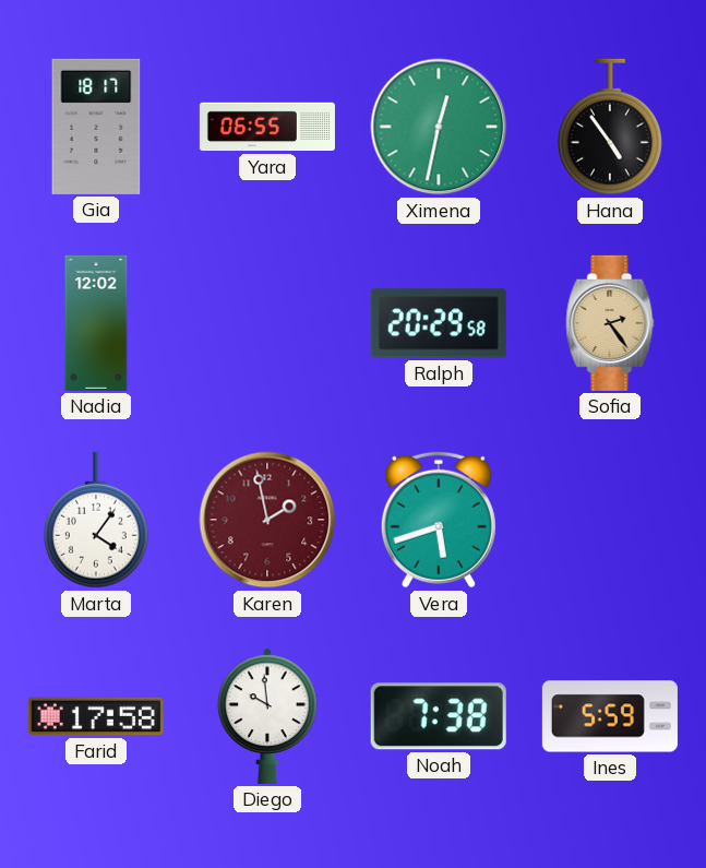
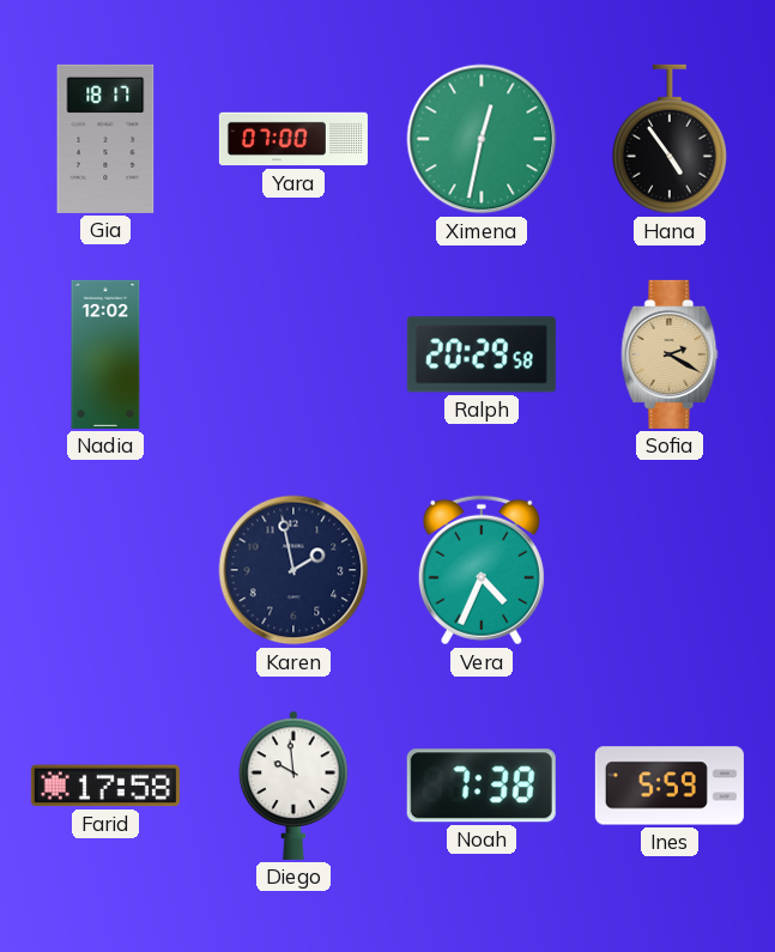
Yara: 06:55 -> 07:00 (293, 139)
Sofia: 2:24 -> 2:20 (670, 354)
Marta: 4:06 -> none (96, 520)
Karen dial: burgundy -> navy (293, 570)
Vera: 5:42 -> 4:34 (482, 570)
